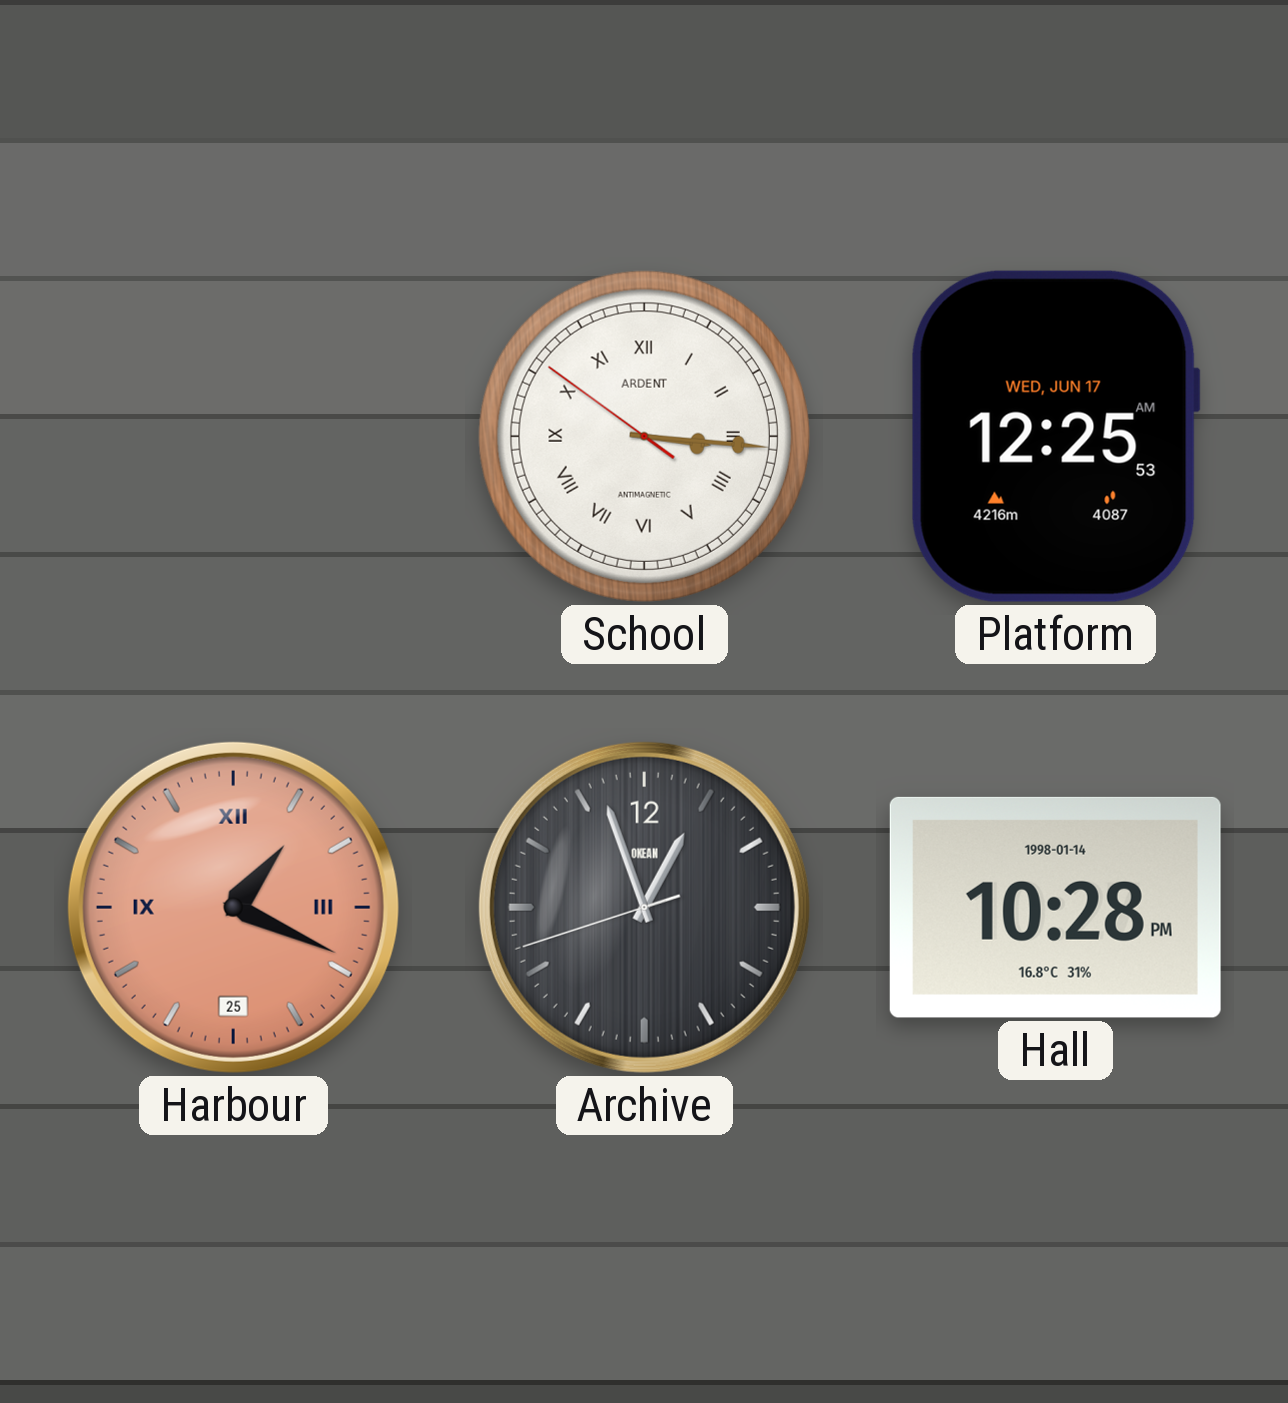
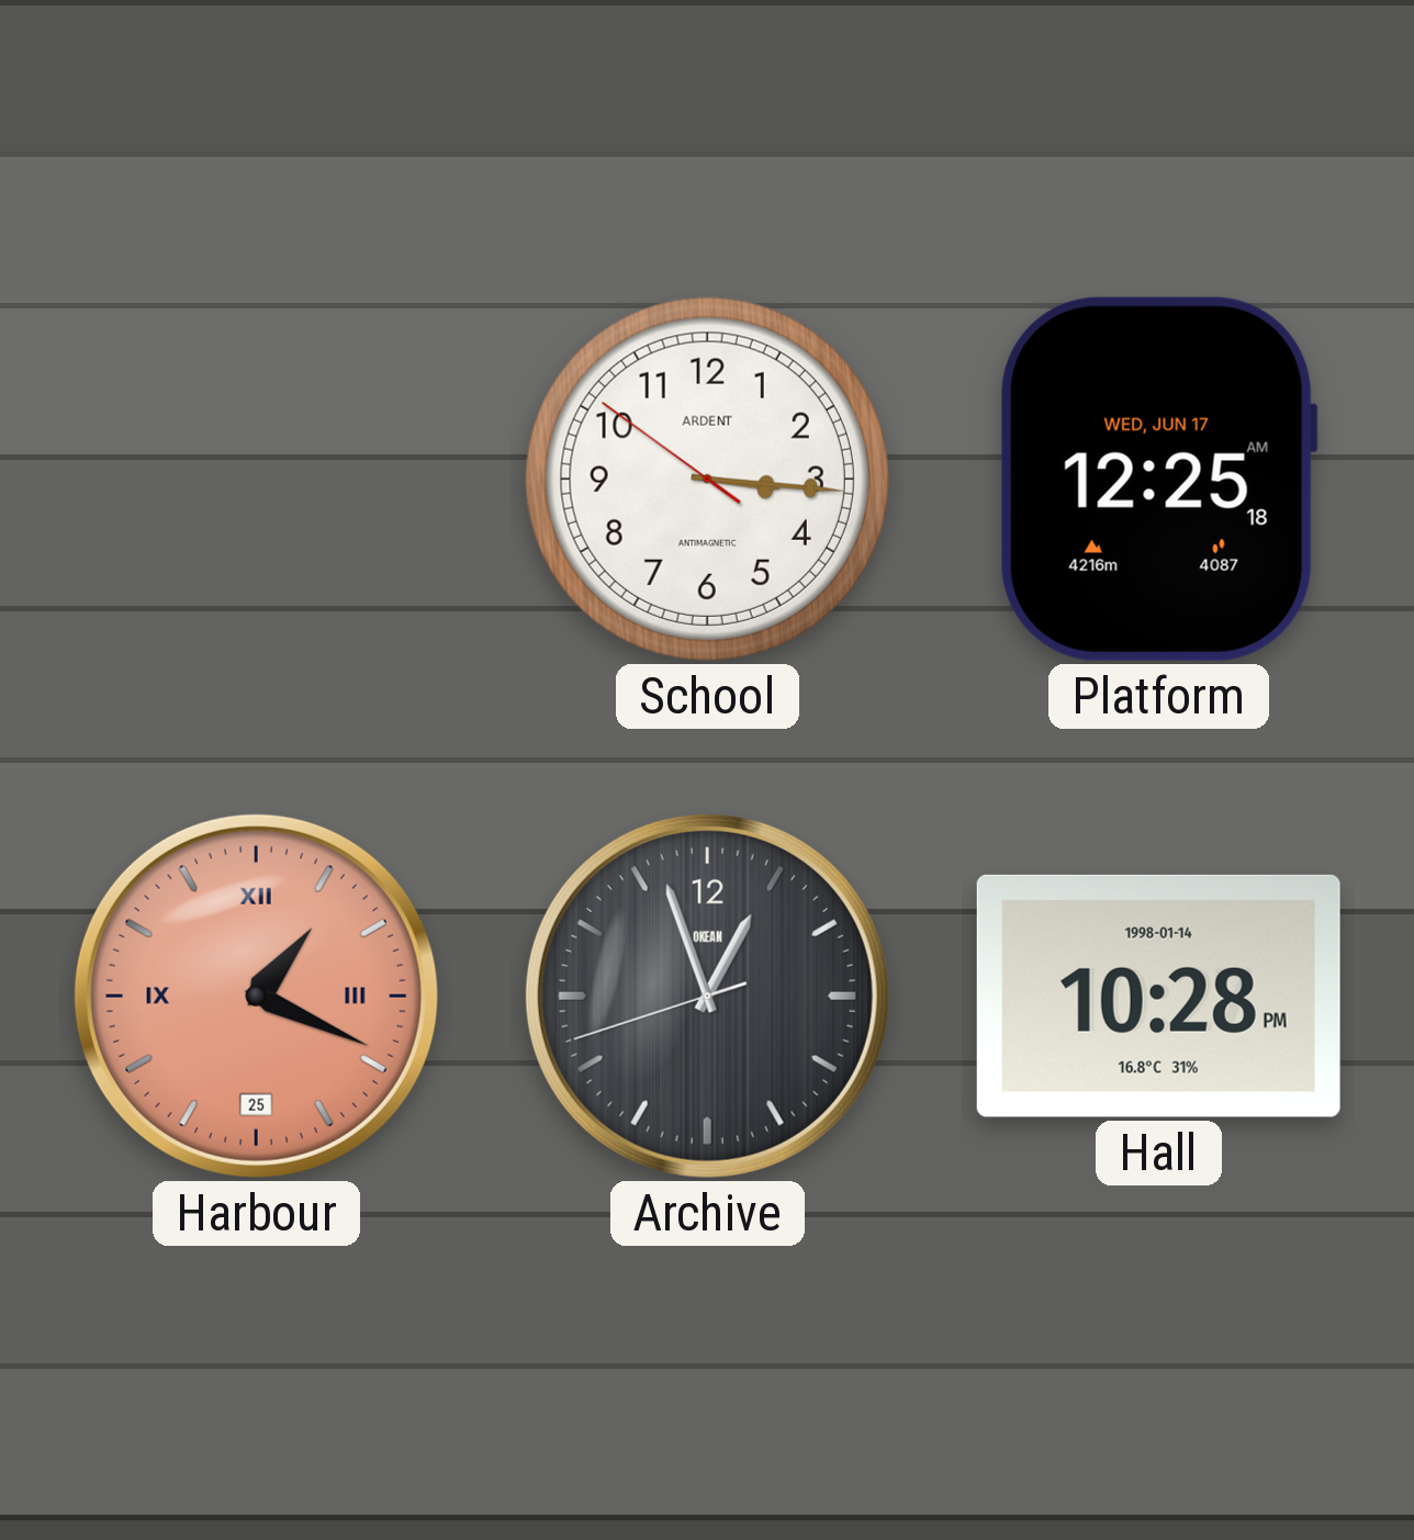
School numerals: Roman -> Arabic (707, 479)
Platform: 12:25:53 AM -> 12:25:18 AM (1158, 479)
